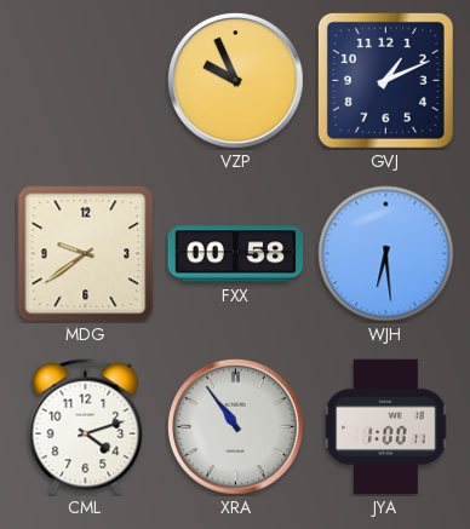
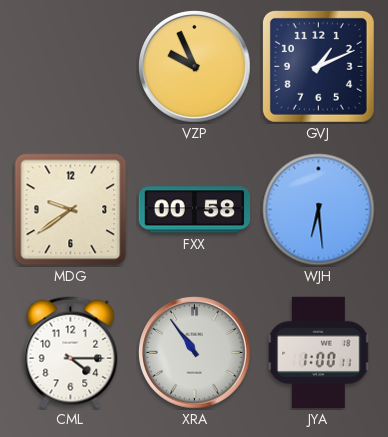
CML: 4:12 -> 4:15 (71, 353)
